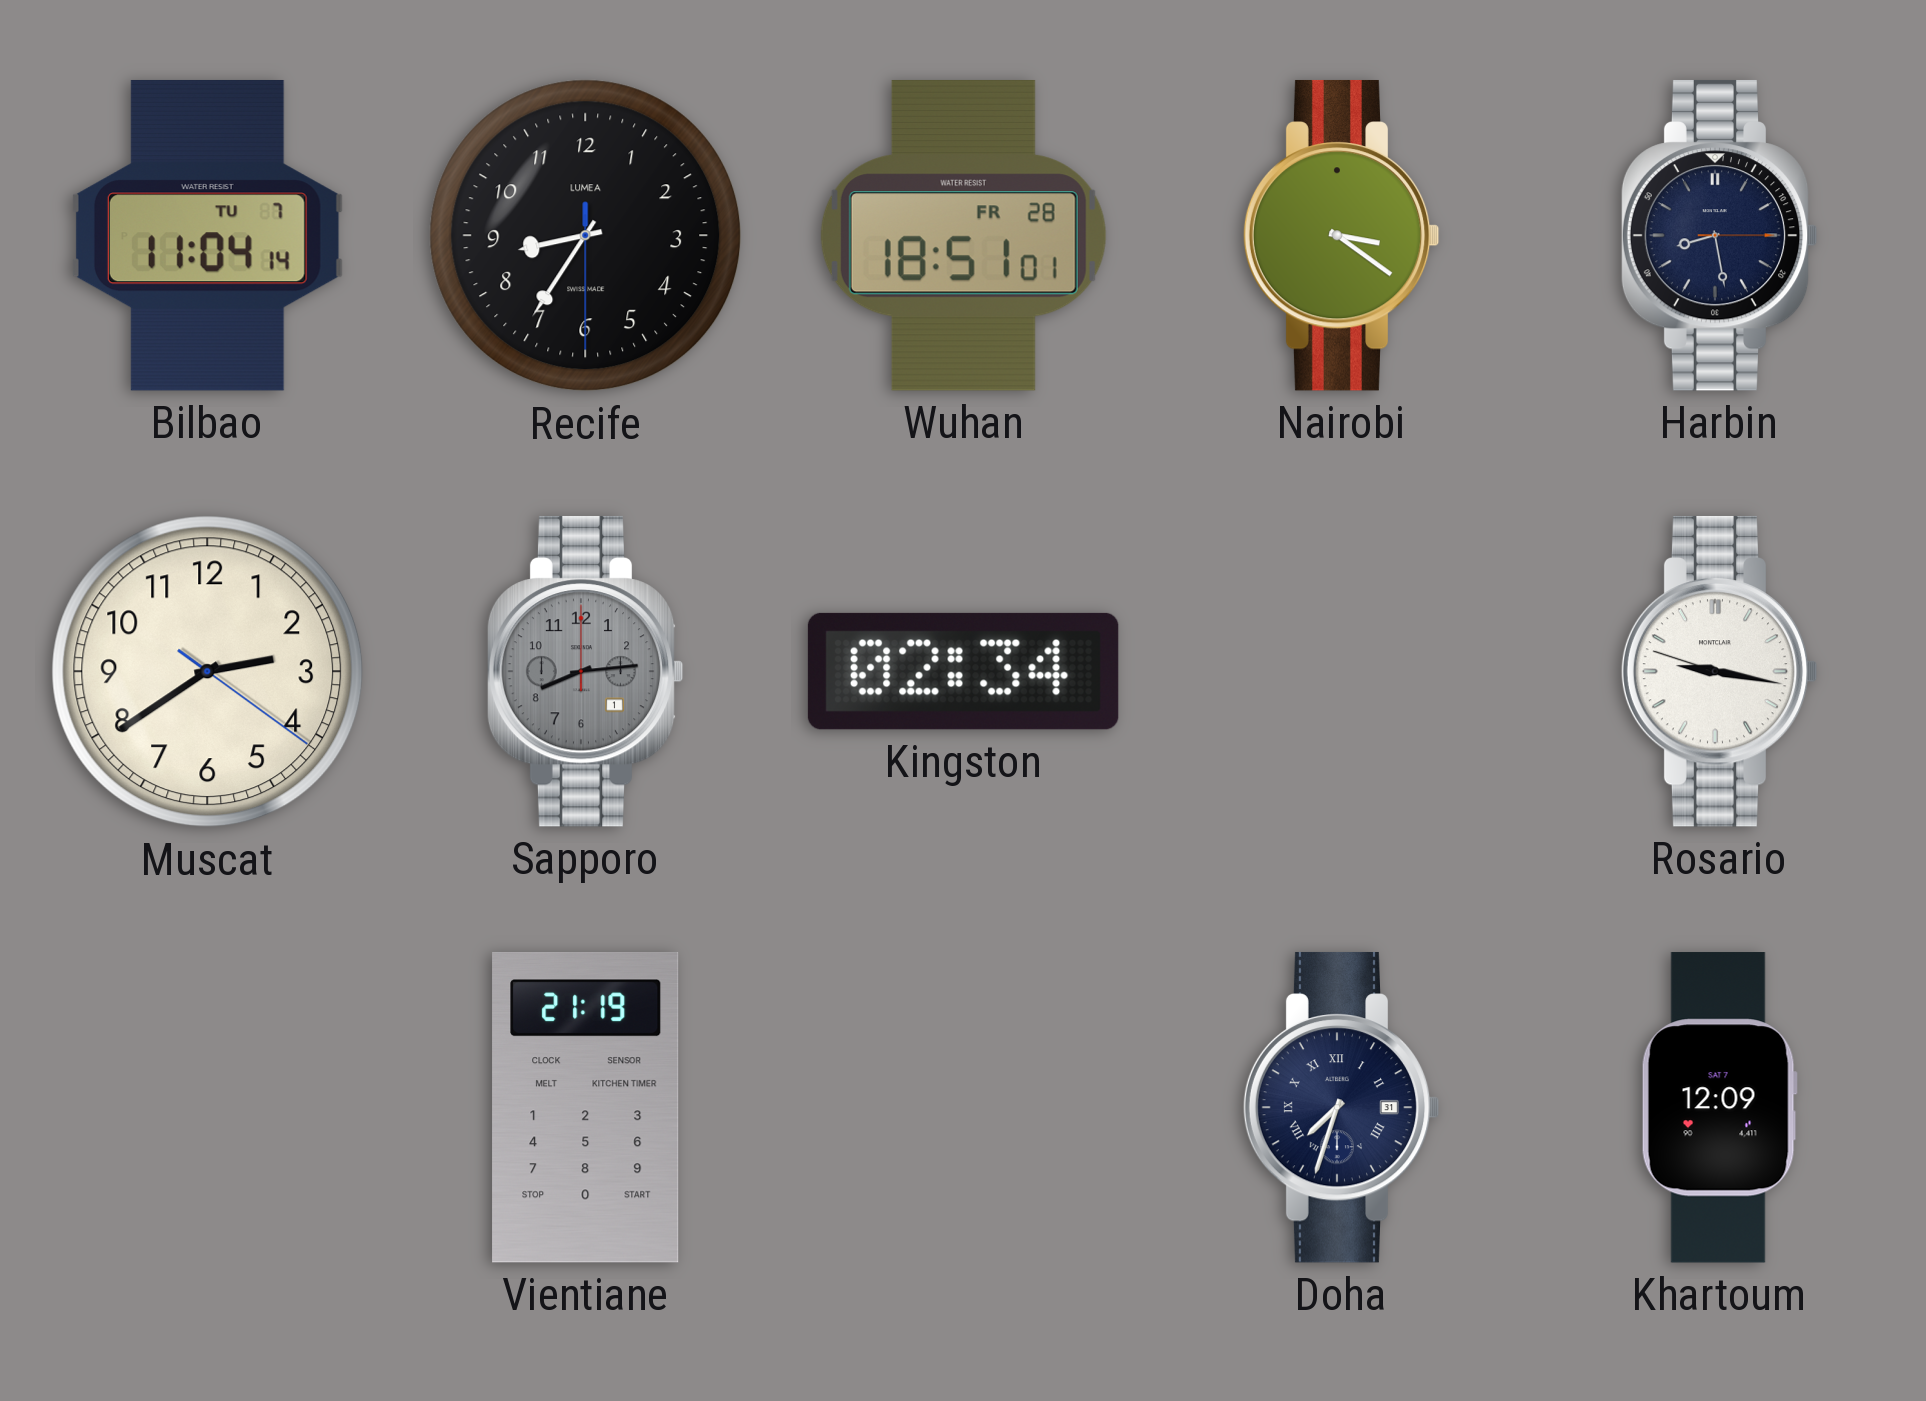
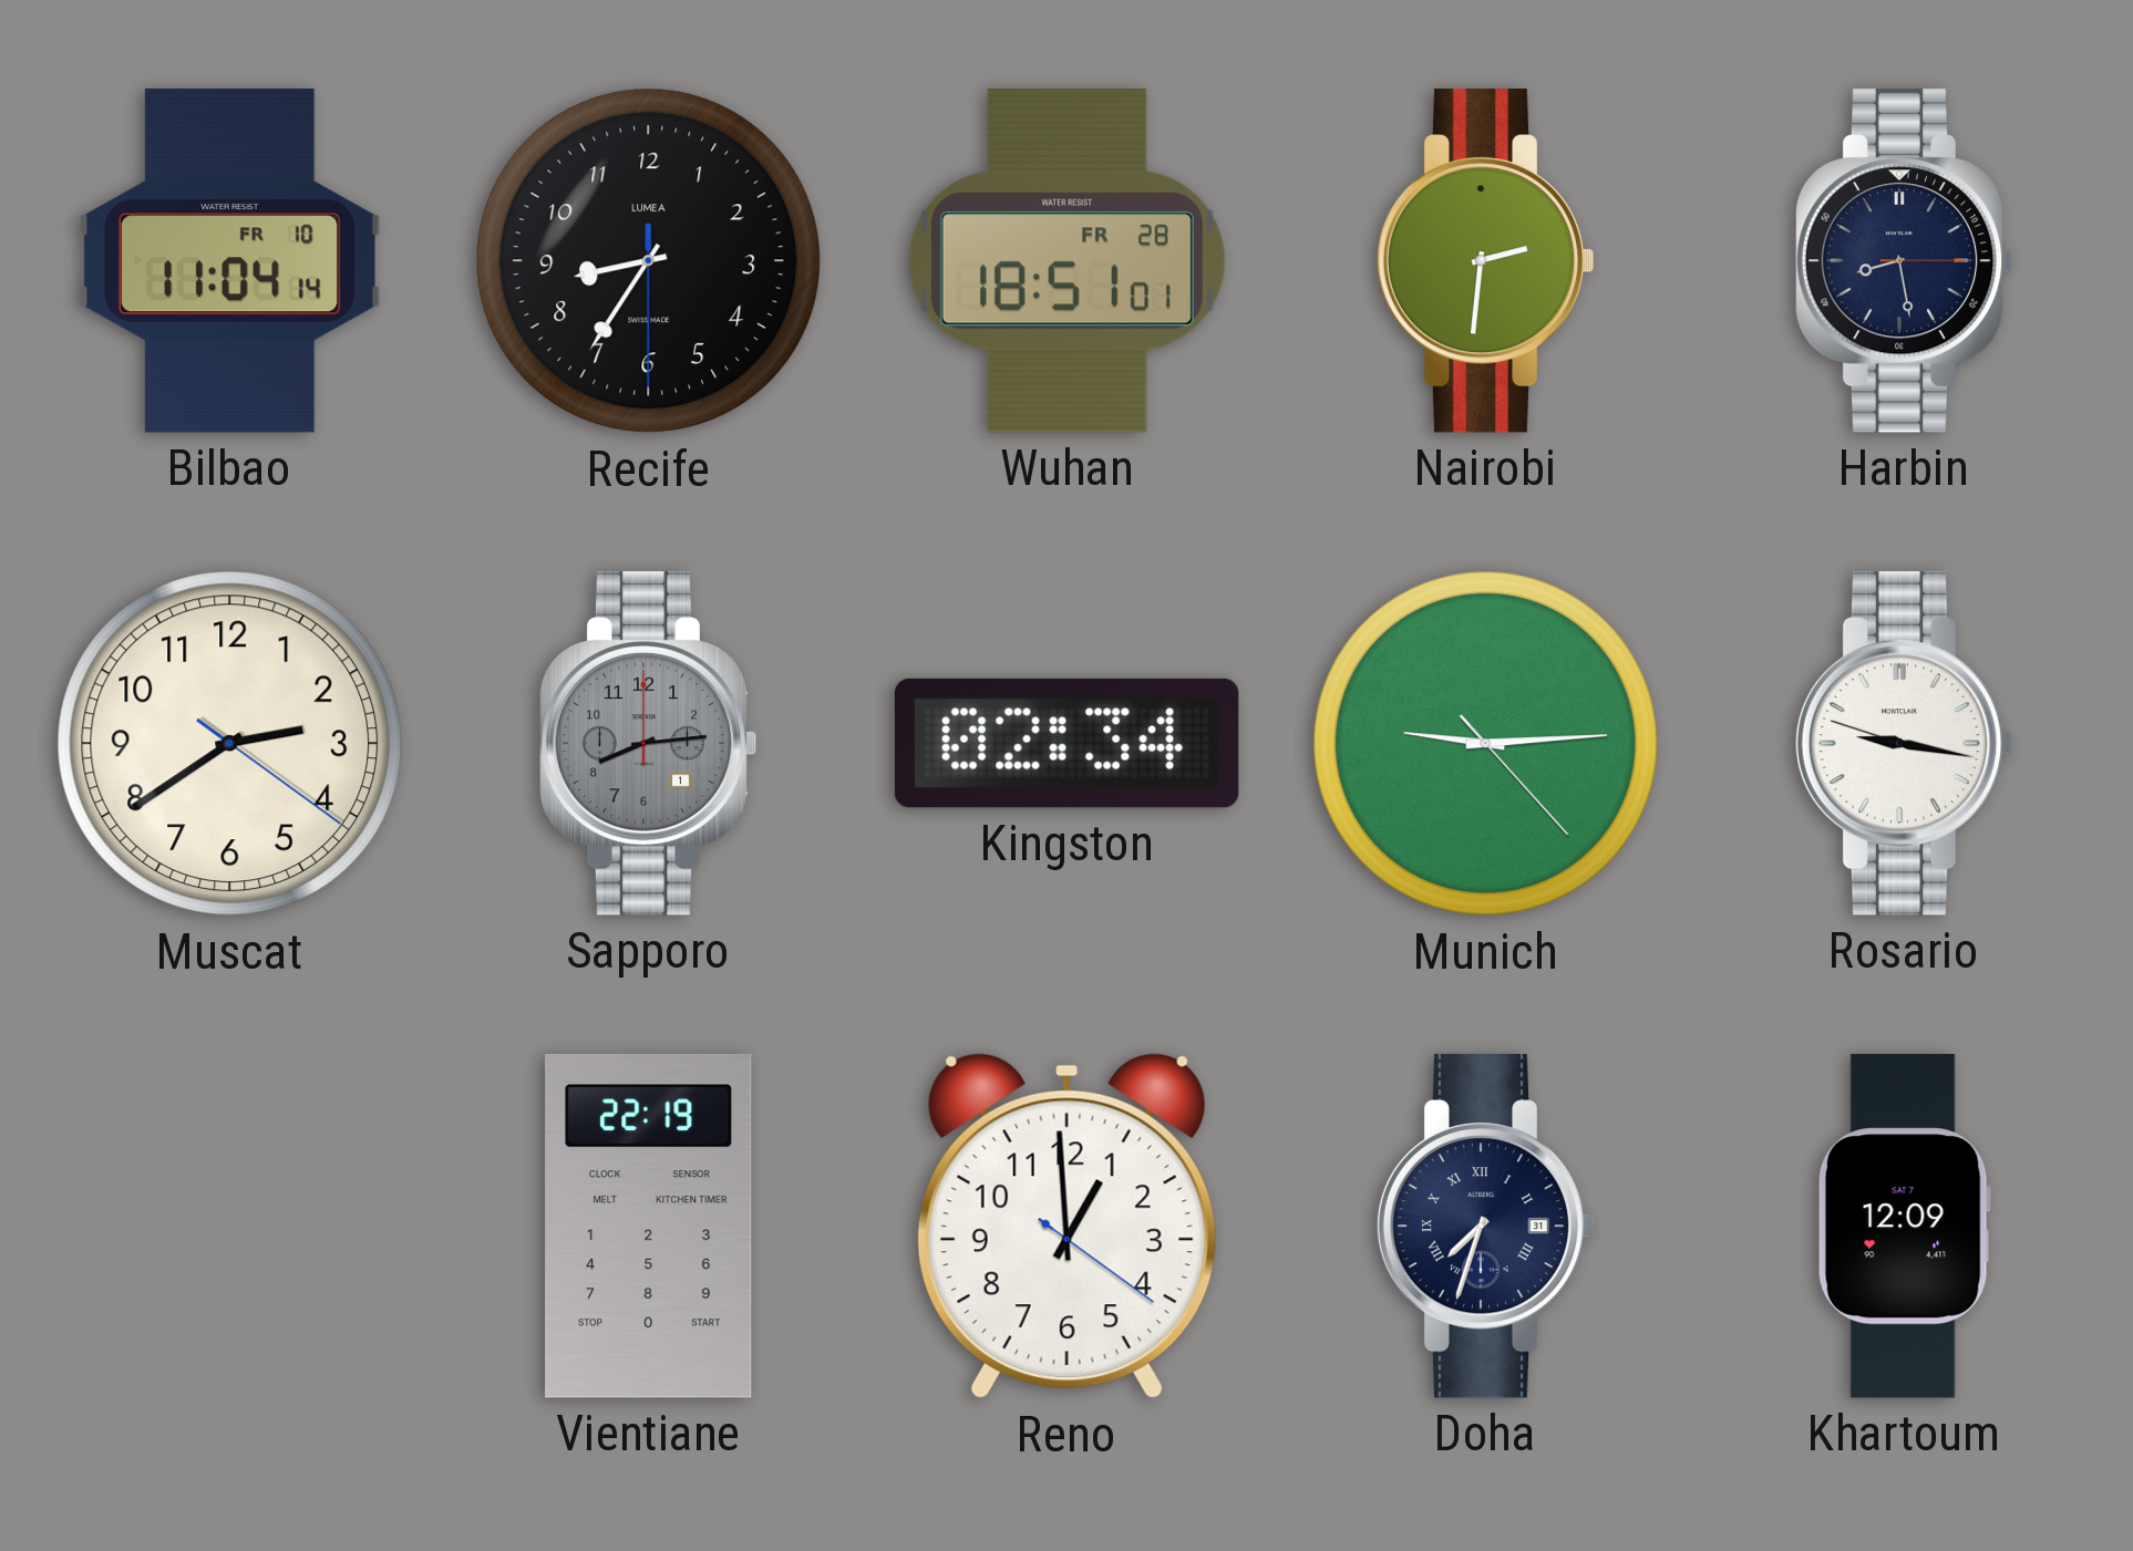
Bilbao date: TU 7 -> FR 10 (229, 260)
Nairobi: 3:21 -> 2:31 (1485, 260)
Munich: none -> 9:14 (1486, 744)
Vientiane: 21:19 -> 22:19 (649, 1226)
Reno: none -> 12:59 (1066, 1227)
